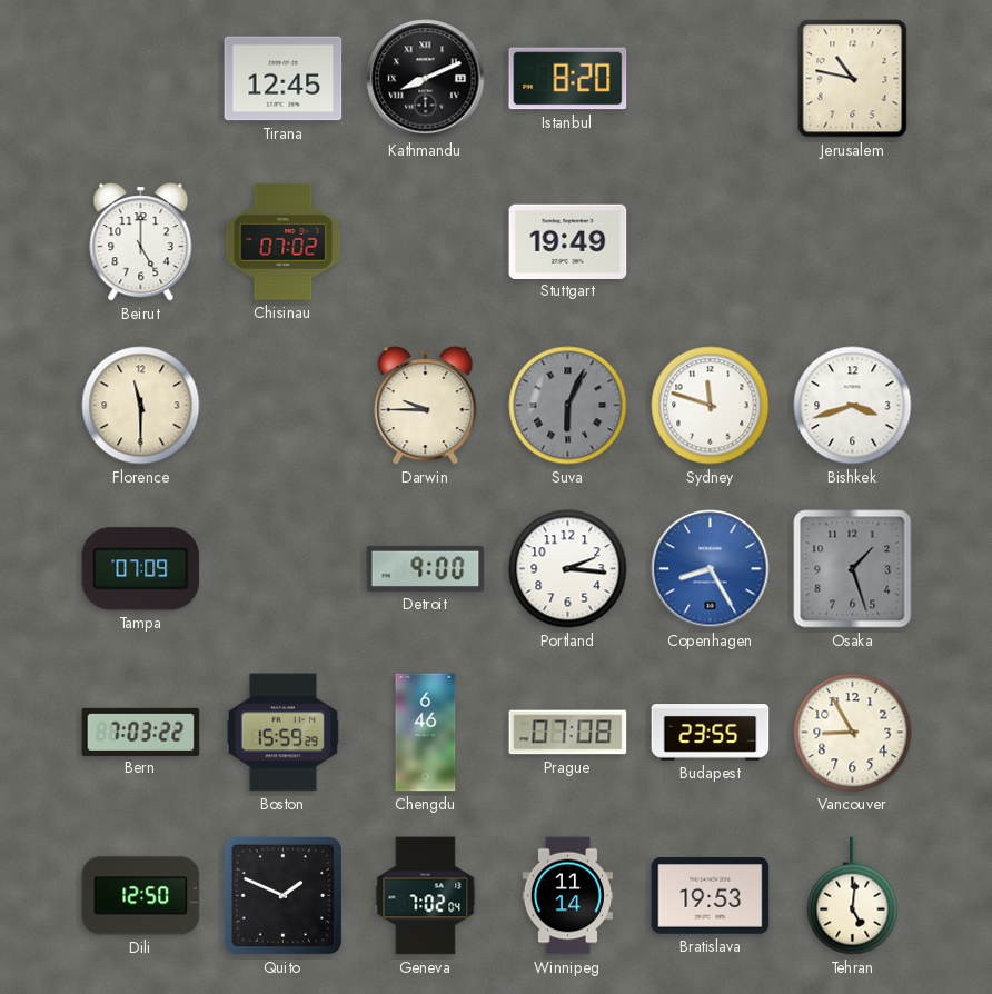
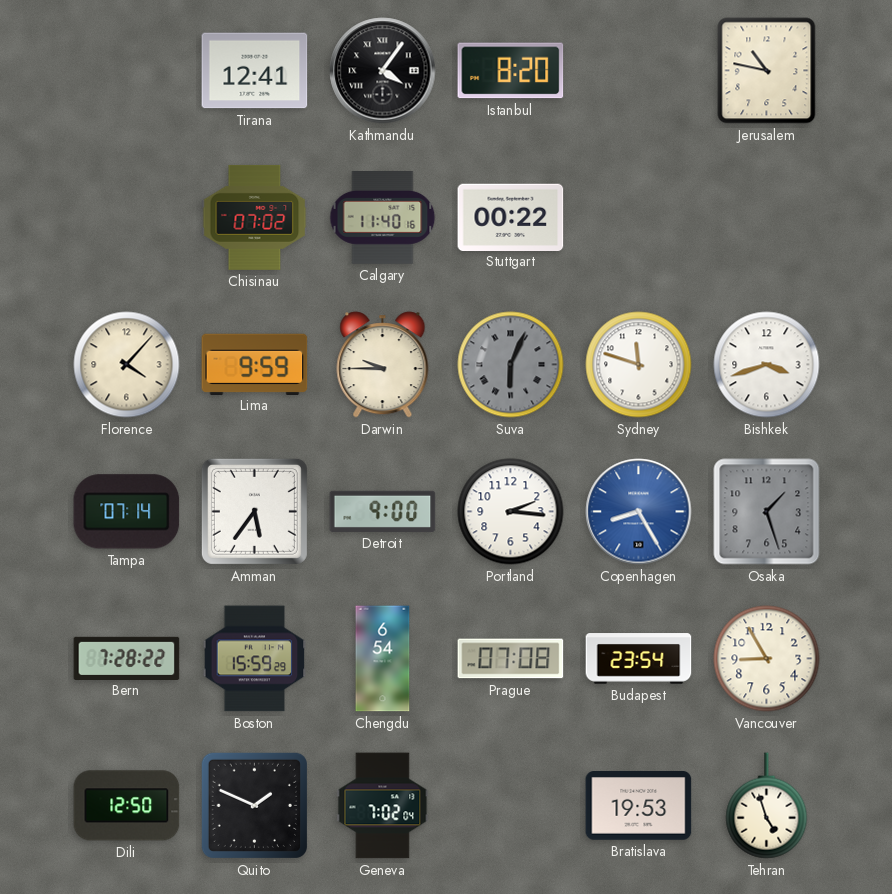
Tirana: 12:45 -> 12:41 (255, 71)
Kathmandu: 8:11 -> 4:06 (383, 71)
Beirut: 5:00 -> none (141, 242)
Calgary: none -> 11:40 (383, 218)
Stuttgart: 19:49 -> 00:22 (511, 217)
Florence: 11:30 -> 4:07 (127, 365)
Lima: none -> 9:59 (255, 364)
Tampa: 07:09 -> 07:14 (127, 512)
Amman: none -> 5:36 (254, 511)
Bern: 7:03 -> 7:28 (127, 658)
Chengdu: 6:46 -> 6:54 (383, 659)
Budapest: 23:55 -> 23:54 (639, 659)
Winnipeg: 11:14 -> none (567, 896)
Tehran: 5:01 -> 4:57 (767, 806)
